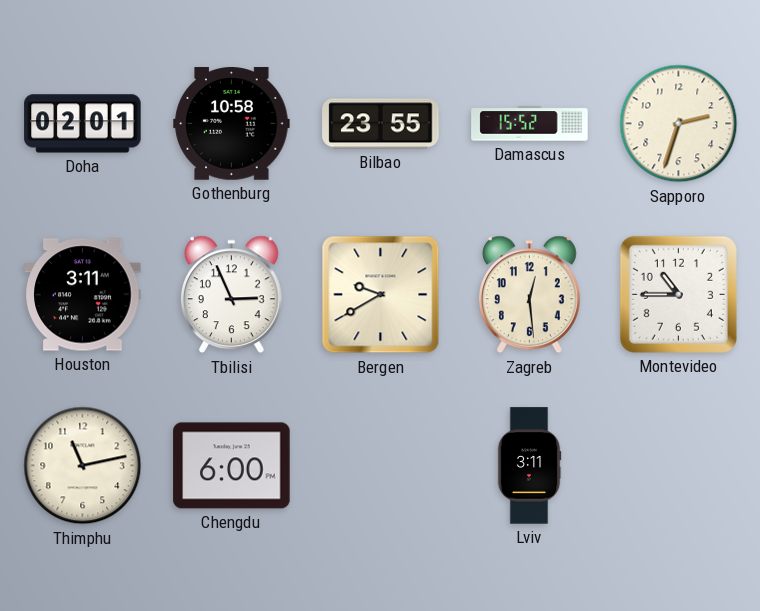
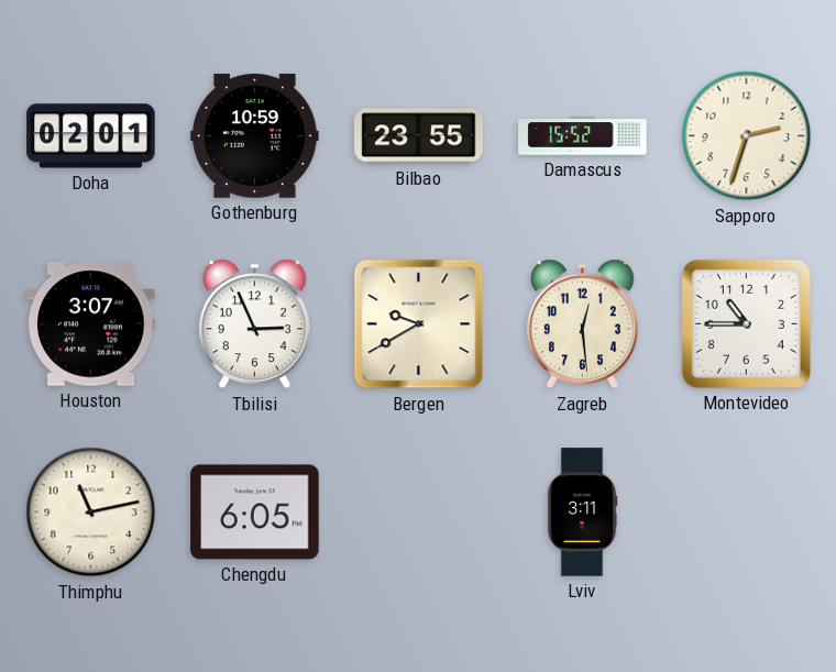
Gothenburg: 10:58 -> 10:59 (255, 136)
Houston: 3:11 -> 3:07 (91, 324)
Chengdu: 6:00 -> 6:05 (255, 513)
